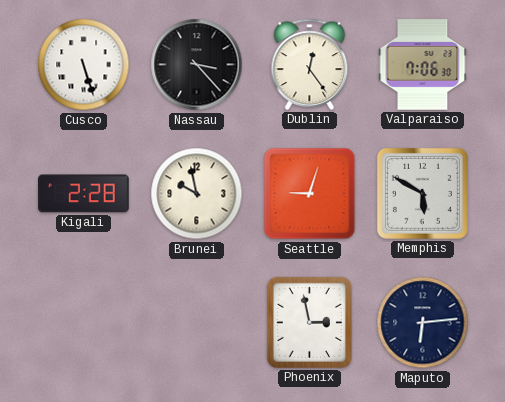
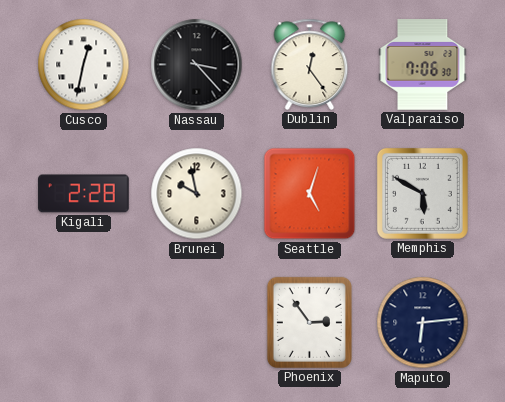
Cusco: 5:27 -> 12:32 (84, 65)
Seattle: 9:03 -> 5:03 (310, 194)
Phoenix: 2:58 -> 2:54 (309, 322)
